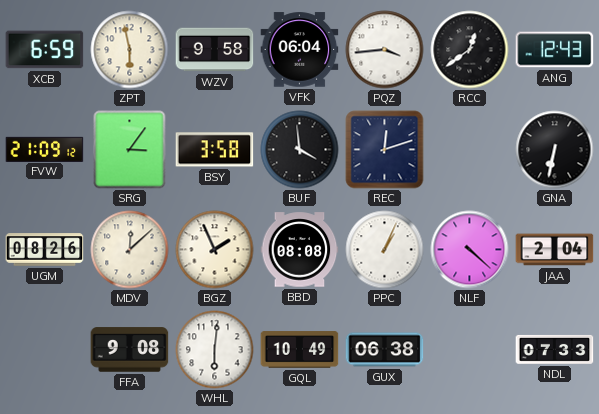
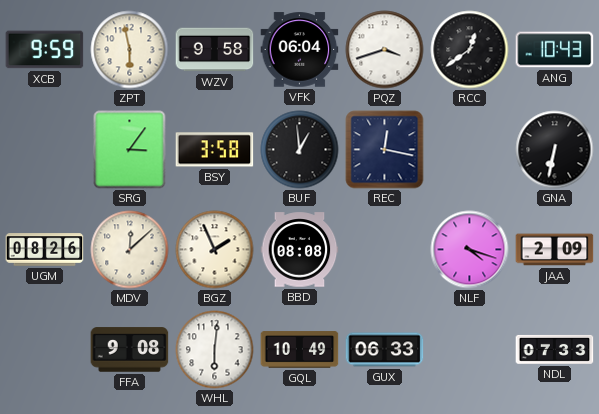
XCB: 6:59 -> 9:59 (45, 50)
PQZ: 3:44 -> 3:42 (385, 50)
ANG: 12:43 -> 10:43 (555, 50)
FVW: 21:09 -> none (45, 149)
BUF: 3:59 -> 12:59 (300, 150)
REC: 12:12 -> 12:17 (385, 150)
PPC: 1:04 -> none (385, 250)
NLF: 4:22 -> 4:18 (470, 250)
JAA: 2:04 -> 2:09 (555, 250)
GUX: 06:38 -> 06:33 (385, 350)
